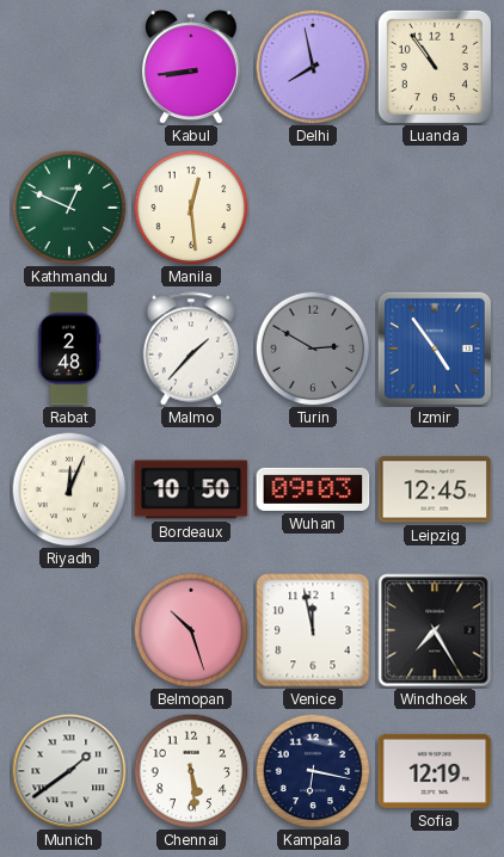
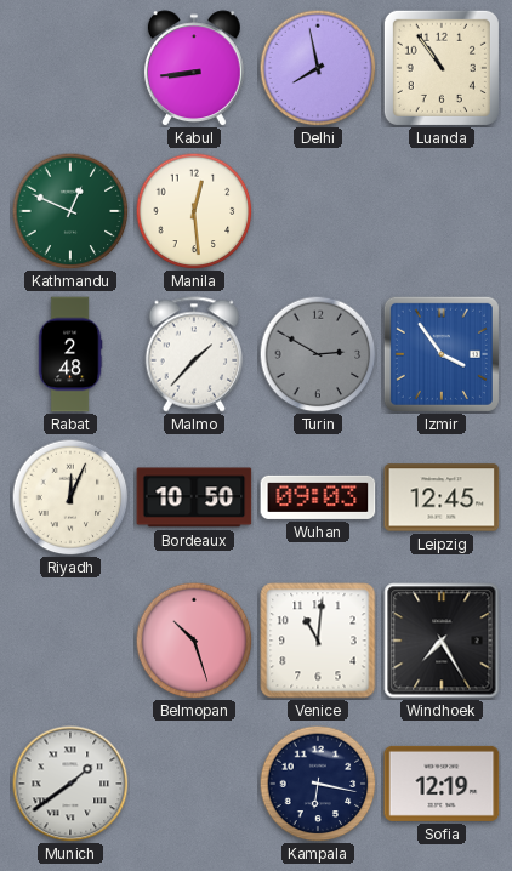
Izmir: 4:54 -> 3:54 (442, 354)
Venice: 11:58 -> 11:01 (318, 641)
Chennai: 5:29 -> none (191, 771)
